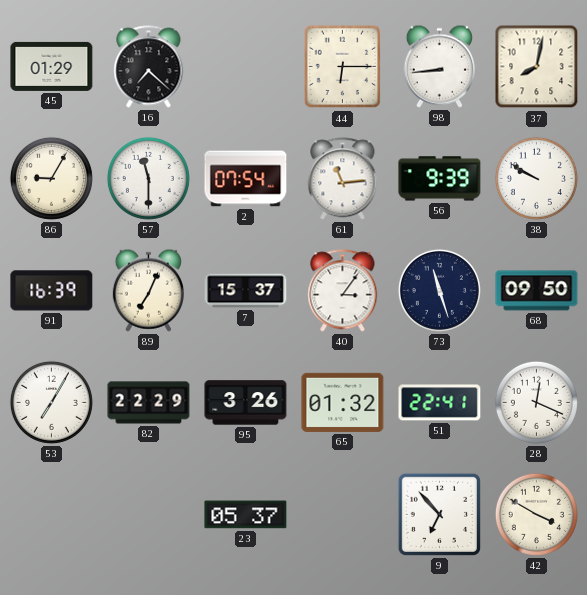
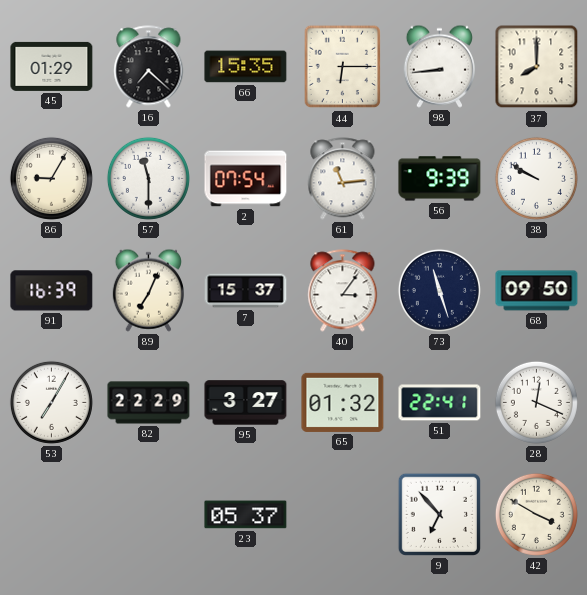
66: none -> 15:35 (246, 67)
37: 8:02 -> 8:00 (537, 67)
95: 3:26 -> 3:27 (246, 403)
